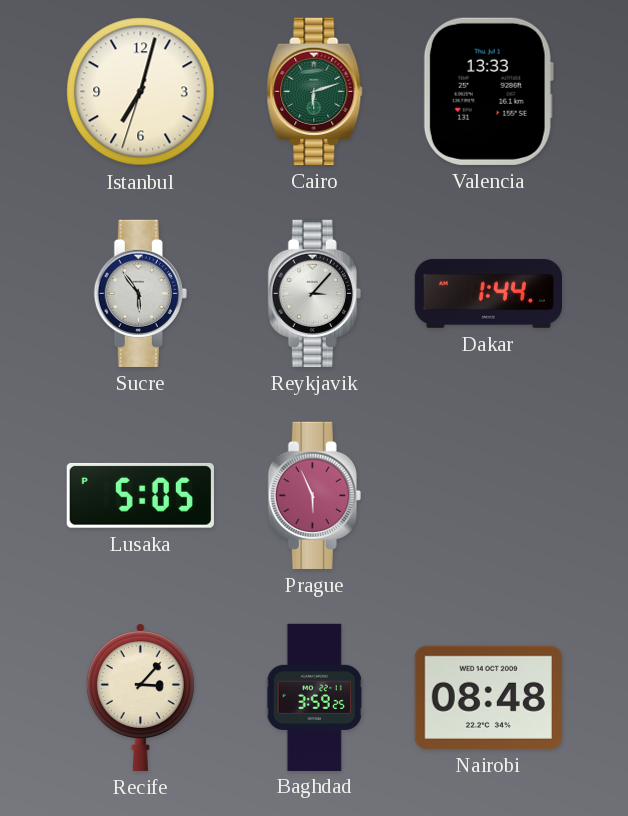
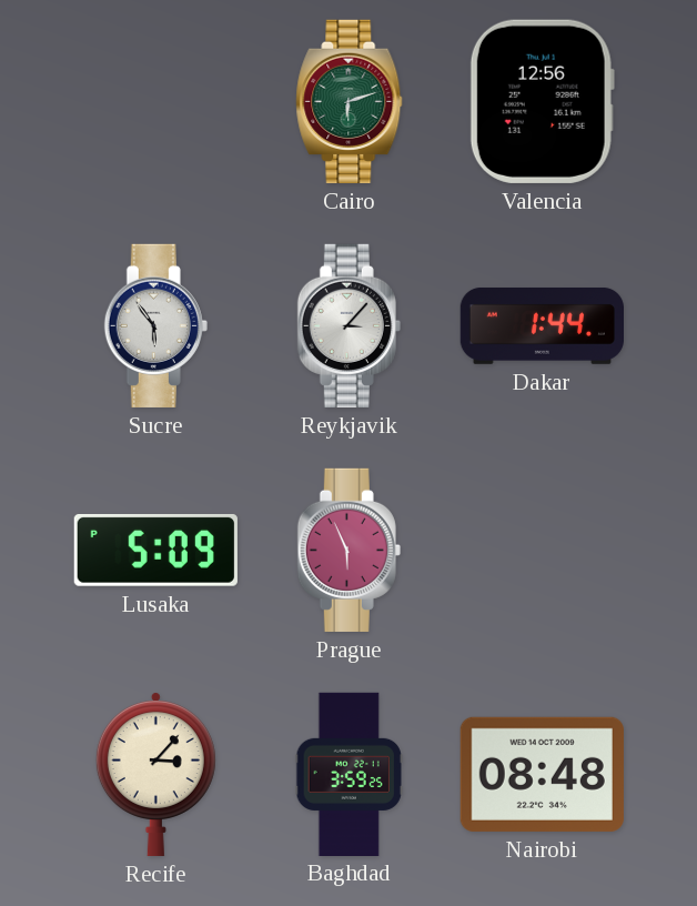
Istanbul: 7:02 -> none (141, 92)
Valencia: 13:33 -> 12:56 (542, 101)
Lusaka: 5:05 -> 5:09 (155, 550)
